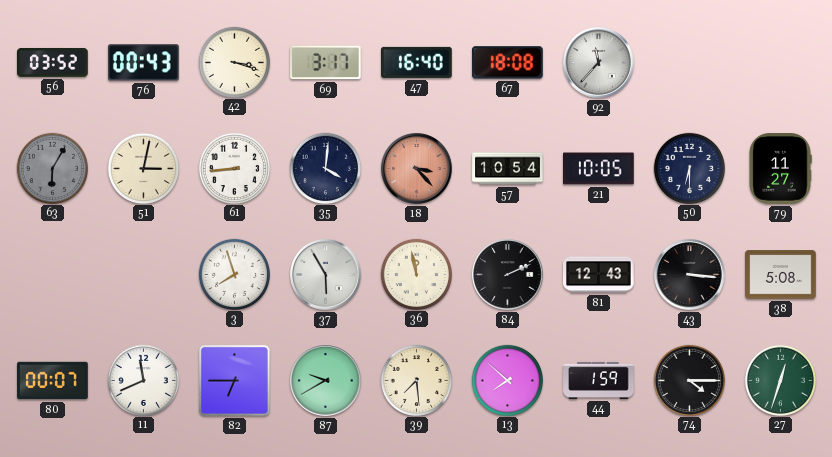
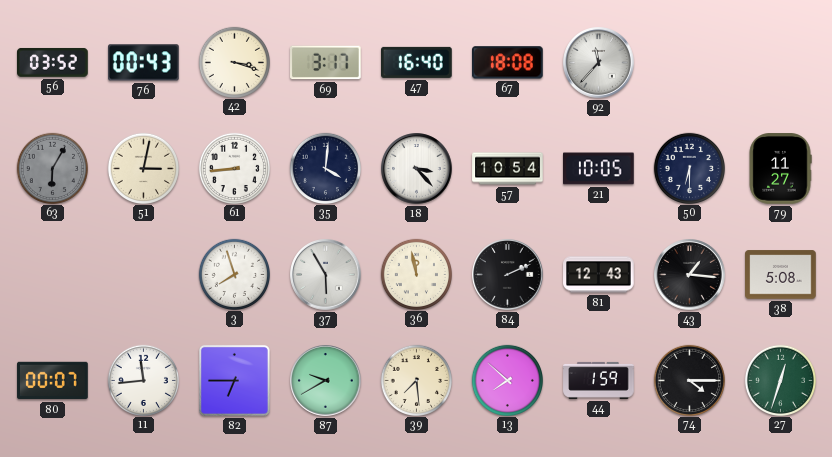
18 dial: salmon -> white (417, 169)
43: 3:16 -> 1:16 (690, 275)
11: 11:41 -> 11:44 (143, 380)
